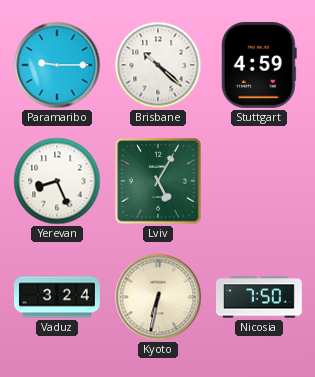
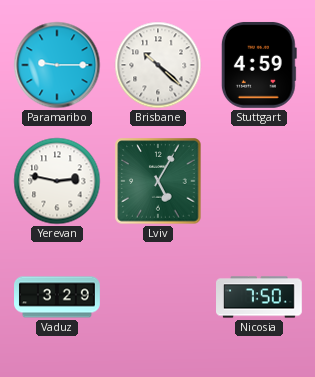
Yerevan: 8:26 -> 2:47 (57, 181)
Vaduz: 3:24 -> 3:29 (58, 297)
Kyoto: 6:32 -> none (158, 297)
